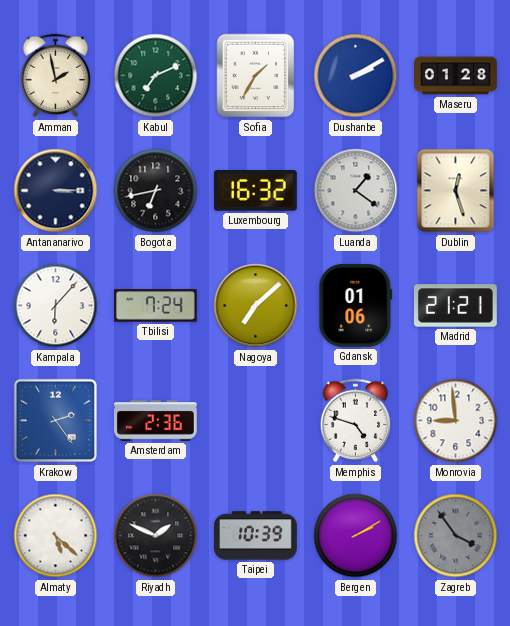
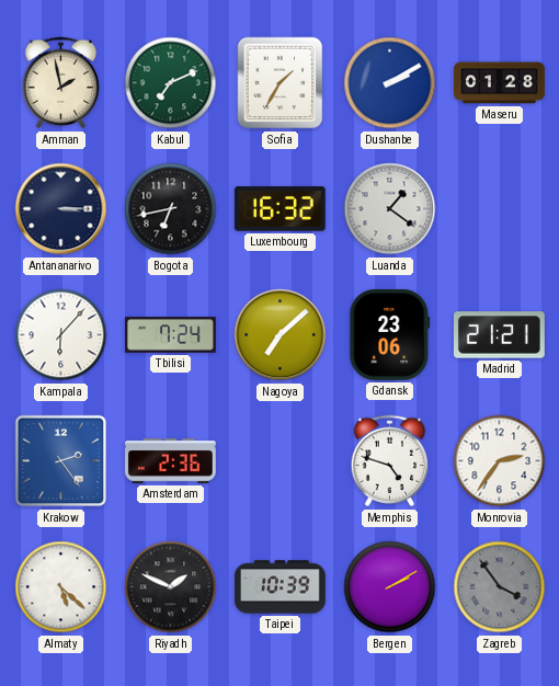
Dublin: 12:27 -> none (456, 191)
Gdansk: 01:06 -> 23:06 (390, 334)
Monrovia: 8:59 -> 2:36 (500, 461)
